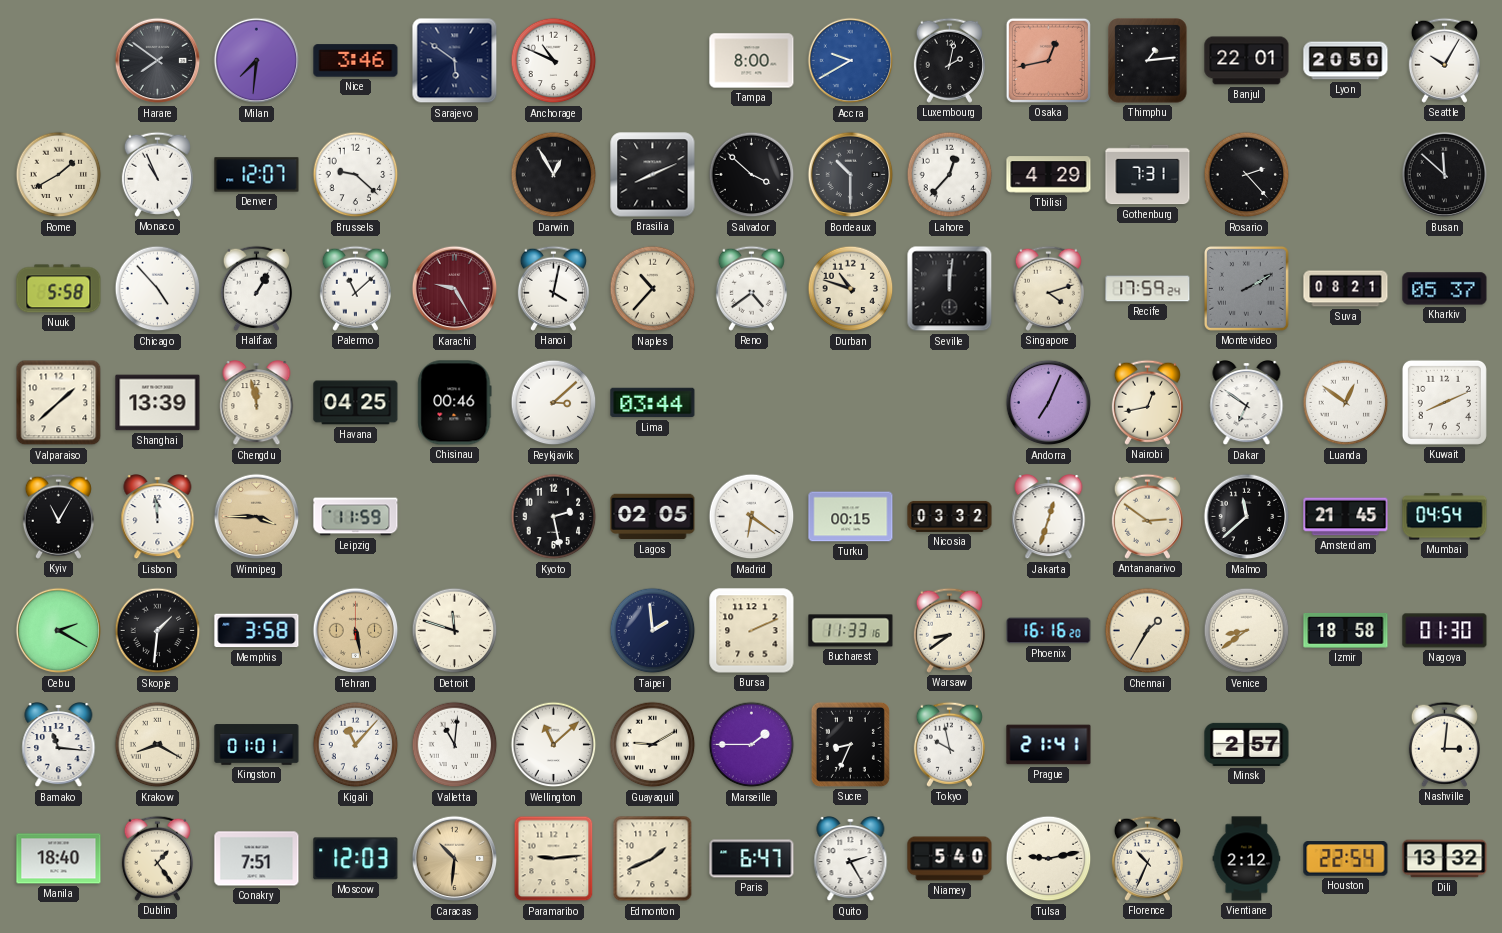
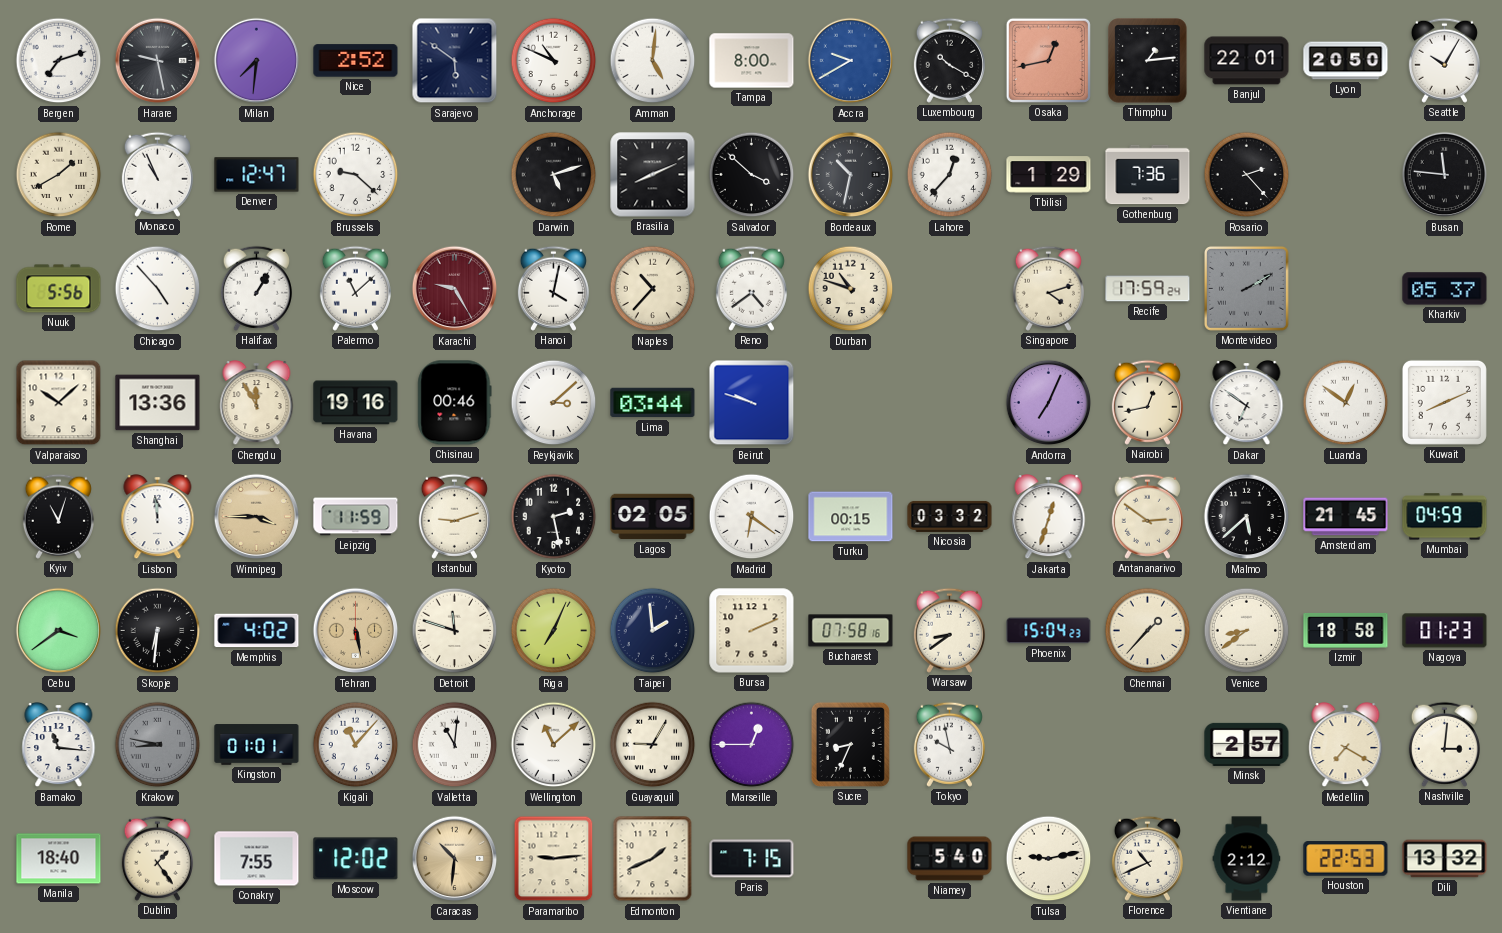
Bergen: none -> 7:12 (59, 61)
Harare: 7:51 -> 9:28 (158, 61)
Nice: 3:46 -> 2:52 (356, 61)
Amman: none -> 5:01 (653, 61)
Luxembourg: 2:02 -> 10:20 (949, 60)
Denver: 12:07 -> 12:47 (257, 175)
Darwin: 12:55 -> 5:12 (554, 175)
Bordeaux: 10:30 -> 10:32 (851, 175)
Tbilisi: 4:29 -> 1:29 (1049, 175)
Gothenburg: 7:31 -> 7:36 (1148, 175)
Busan: 11:52 -> 11:46 (1445, 175)
Nuuk: 5:58 -> 5:56 (59, 289)
Seville: 12:01 -> none (950, 289)
Suva: 08:21 -> none (1346, 289)
Valparaiso: 1:38 -> 10:08 (59, 403)
Shanghai: 13:39 -> 13:36 (158, 403)
Chengdu: 11:58 -> 11:55 (257, 404)
Havana: 04:25 -> 19:16 (356, 403)
Beirut: none -> 9:48 (752, 403)
Kyiv: 11:05 -> 11:03 (58, 516)
Istanbul: none -> 9:12 (454, 516)
Malmo: 11:38 -> 5:38 (1247, 517)
Mumbai: 04:54 -> 04:59 (1445, 517)
Cebu: 2:20 -> 3:39 (59, 631)
Skopje: 1:31 -> 6:31 (158, 631)
Memphis: 3:58 -> 4:02 (257, 631)
Riga: none -> 7:04 (554, 631)
Bucharest: 11:33 -> 07:58 (851, 631)
Phoenix: 16:16 -> 15:04 (1049, 631)
Chennai: 1:35 -> 1:37 (1148, 631)
Nagoya: 01:30 -> 01:23 (1445, 631)
Krakow: 8:20 -> 8:47 (158, 745)
Krakow dial: cream -> grey (158, 745)
Guayaquil: 9:10 -> 9:05 (653, 745)
Marseille: 1:45 -> 12:45 (752, 745)
Prague: 21:41 -> none (1049, 745)
Medellin: none -> 7:20 (1346, 746)
Conakry: 7:51 -> 7:55 (257, 859)
Moscow: 12:03 -> 12:02 (356, 859)
Paris: 6:47 -> 7:15 (752, 859)
Quito: 2:25 -> none (851, 860)
Florence: 10:34 -> 10:41 (1147, 858)
Houston: 22:54 -> 22:53 (1346, 859)
